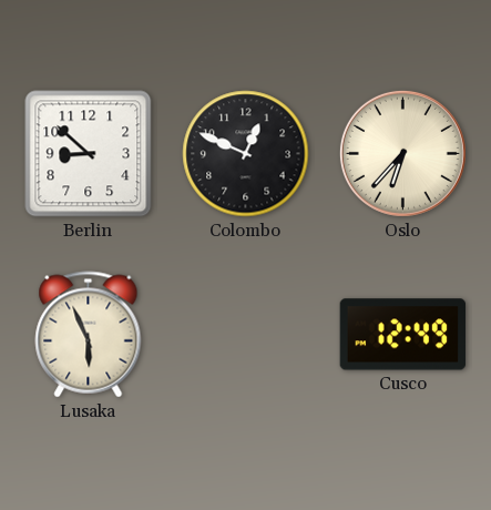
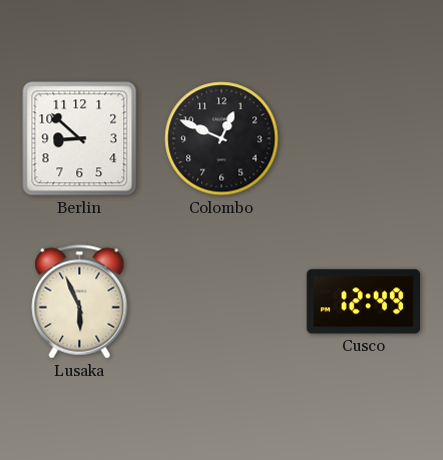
Oslo: 6:37 -> none (402, 153)
